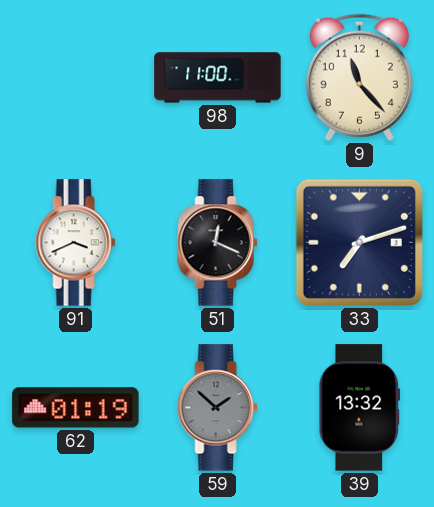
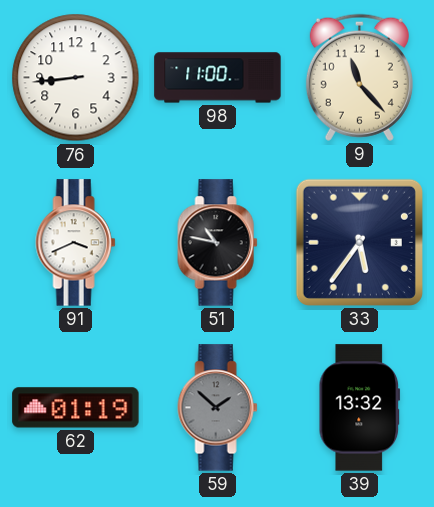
76: none -> 8:44 (76, 78)
51: 12:19 -> 10:47 (218, 243)
33: 7:12 -> 5:36 (359, 242)
